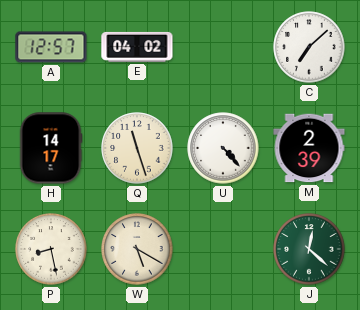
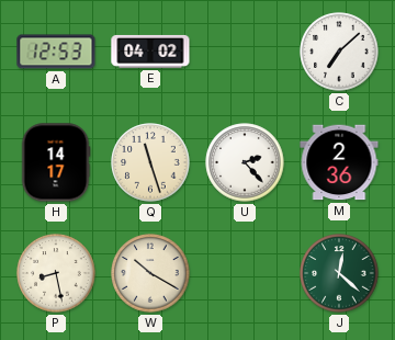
A: 12:57 -> 12:53 (56, 52)
U: 4:23 -> 2:23 (245, 162)
M: 2:39 -> 2:36 (339, 162)
W: 5:20 -> 10:20 (150, 273)
